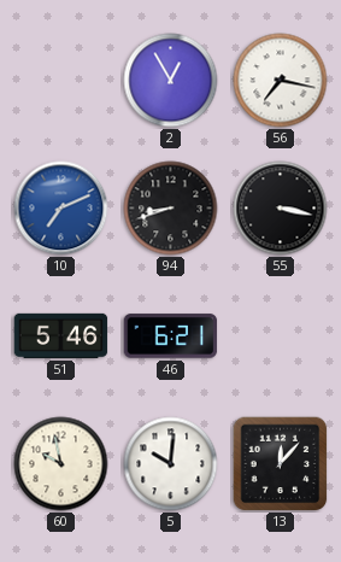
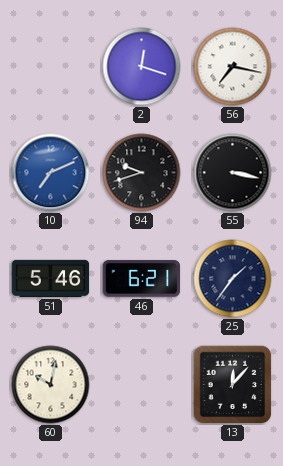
2: 12:55 -> 12:18 (142, 67)
94: 8:42 -> 9:42 (142, 173)
25: none -> 1:36 (233, 279)
60: 9:58 -> 10:02 (51, 385)
5: 10:01 -> none (171, 464)
